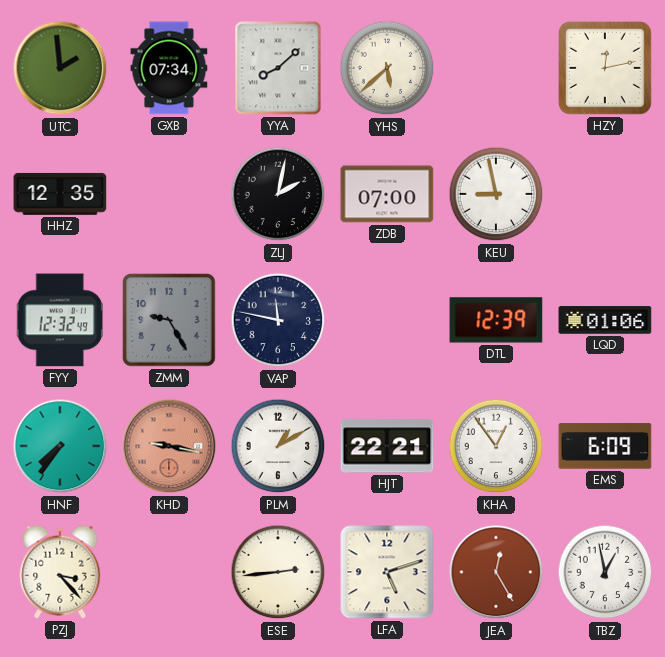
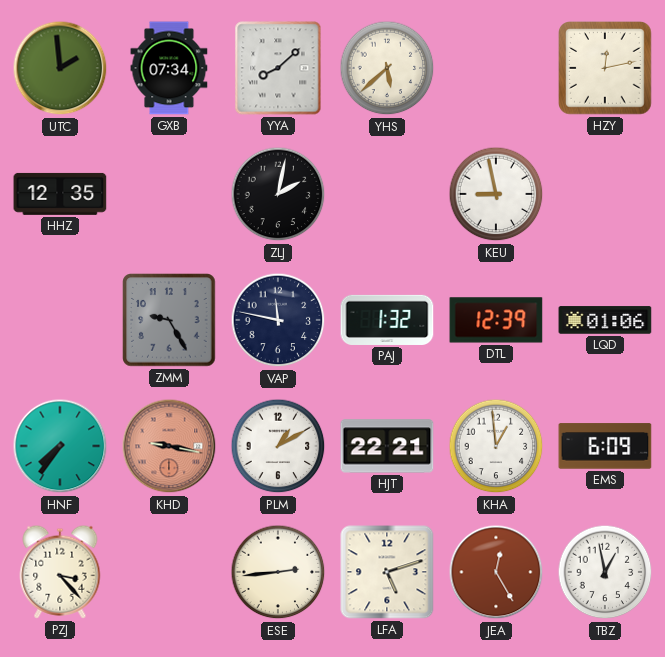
ZDB: 07:00 -> none (387, 194)
FYY: 12:32 -> none (59, 320)
PAJ: none -> 1:32 (387, 320)
KHA: 12:54 -> 12:59 (496, 446)
